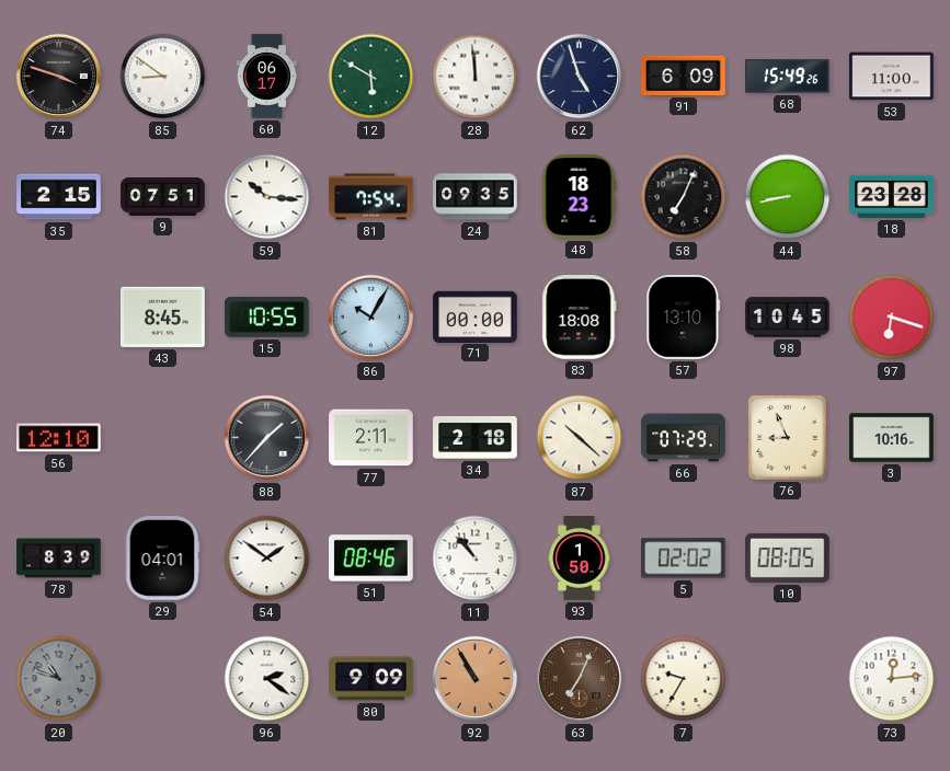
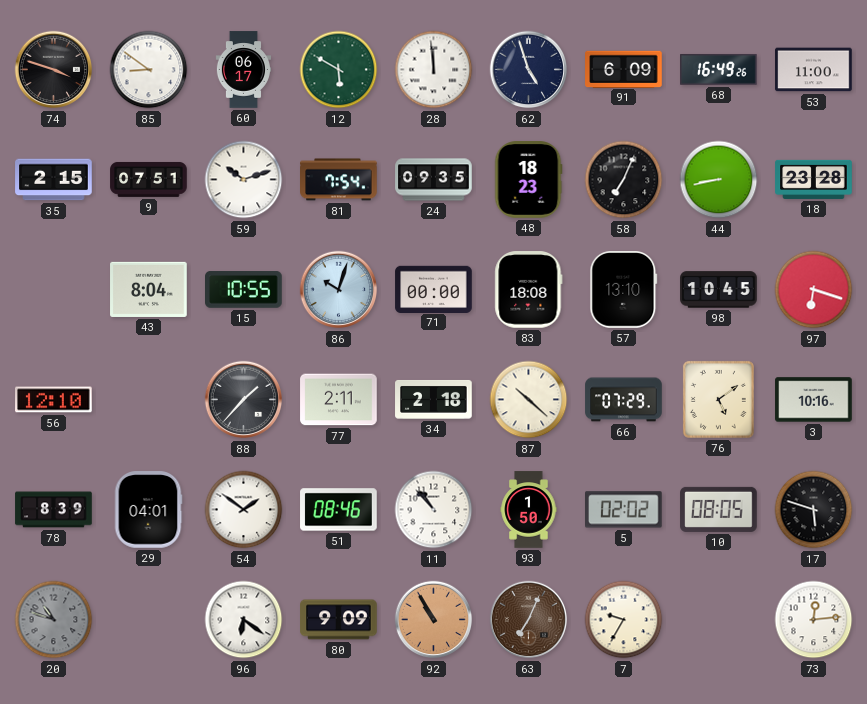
68: 15:49 -> 16:49 (719, 70)
59: 10:16 -> 10:12 (244, 180)
43: 8:45 -> 8:04 (149, 289)
86: 10:05 -> 10:03 (339, 290)
76: 8:56 -> 5:09 (718, 399)
17: none -> 5:48 (814, 510)
96: 2:21 -> 6:21 (244, 620)
